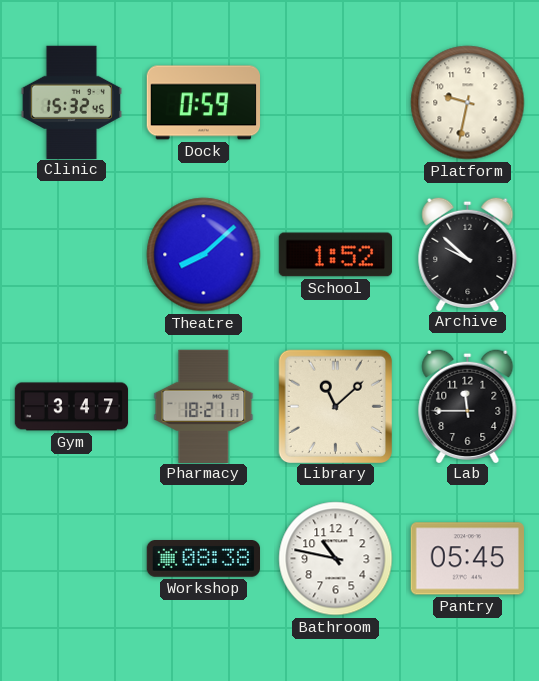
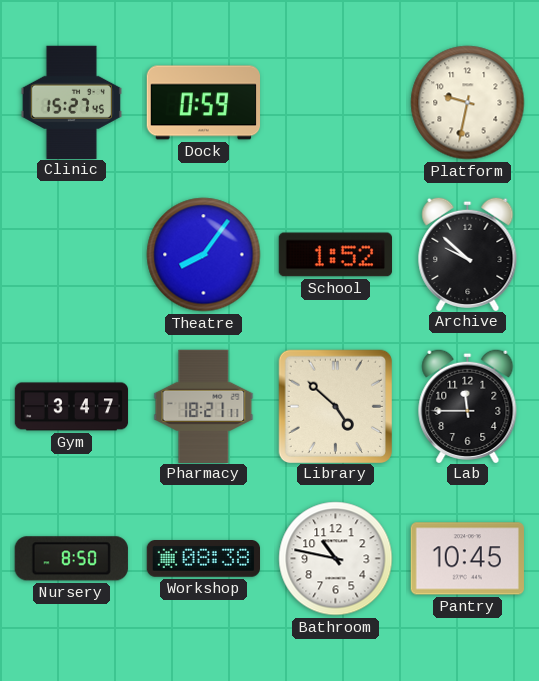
Clinic: 15:32 -> 15:27 (71, 102)
Theatre: 8:08 -> 8:06 (204, 255)
Library: 11:08 -> 4:52 (335, 406)
Nursery: none -> 8:50 (71, 559)
Pantry: 05:45 -> 10:45 (467, 559)
